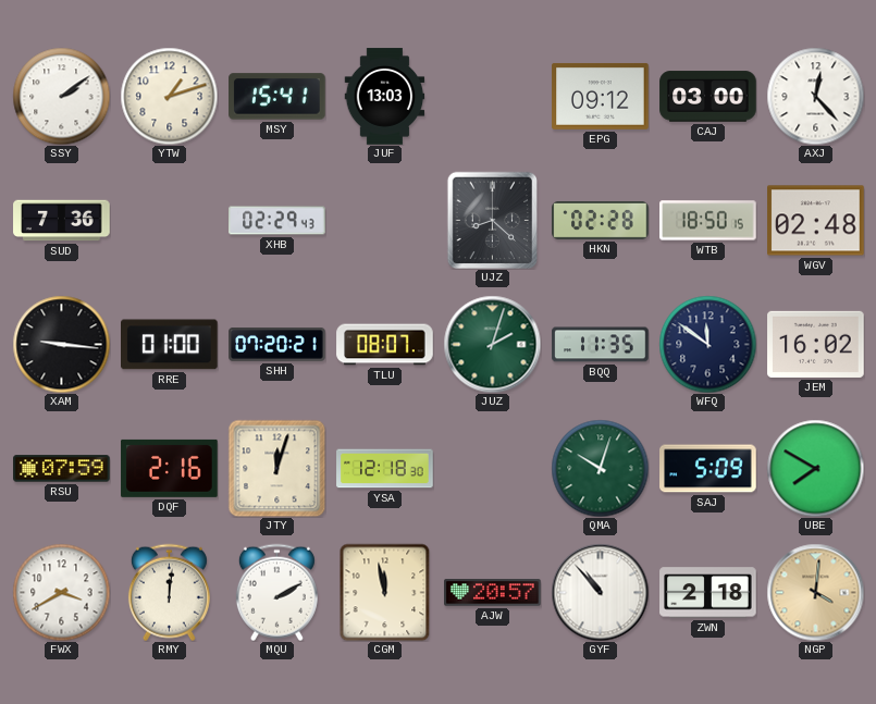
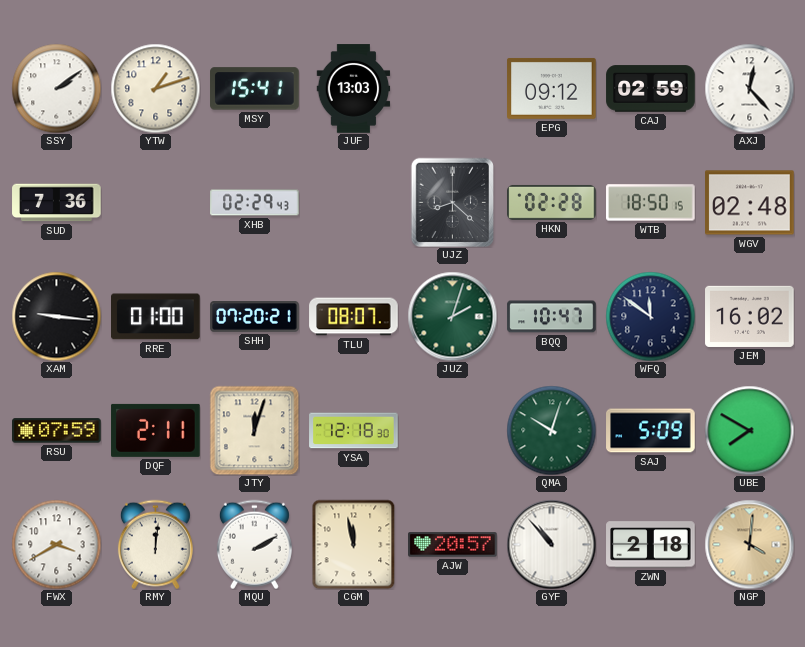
CAJ: 03:00 -> 02:59 (651, 89)
BQQ: 11:35 -> 10:47 (552, 317)
DQF: 2:16 -> 2:11 (156, 430)
